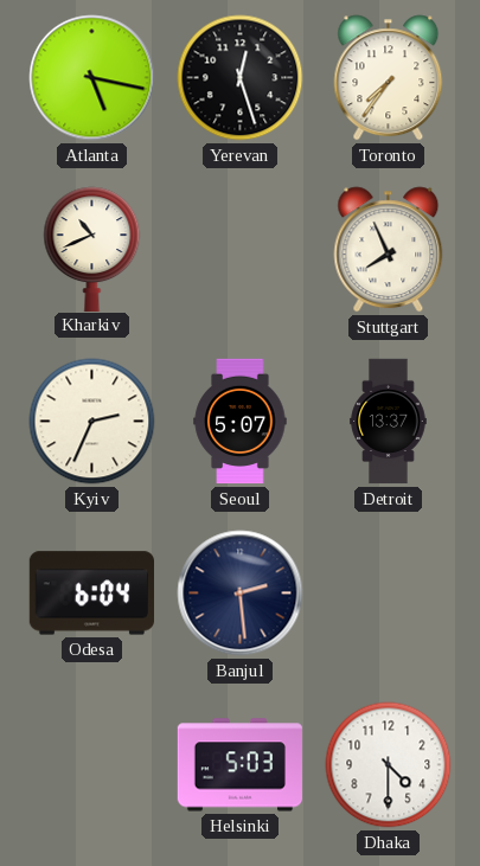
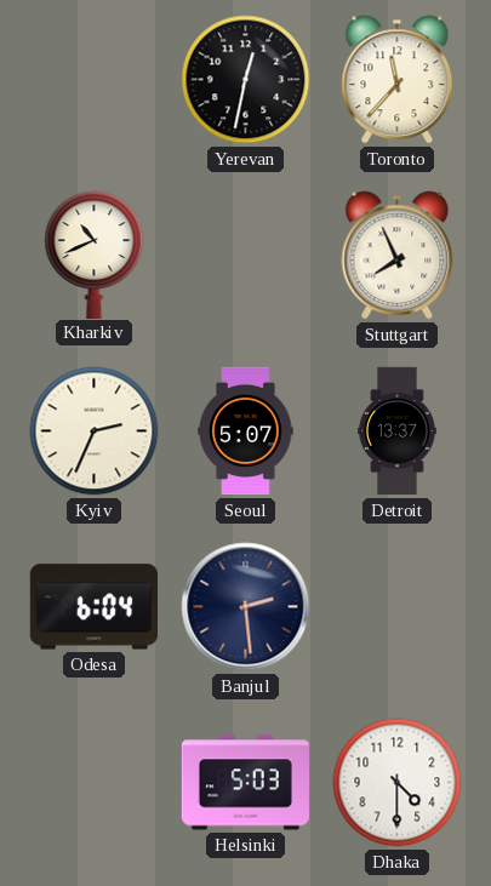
Atlanta: 5:17 -> none (92, 78)
Yerevan: 12:27 -> 12:32 (246, 80)
Toronto: 7:36 -> 11:37 (398, 80)
